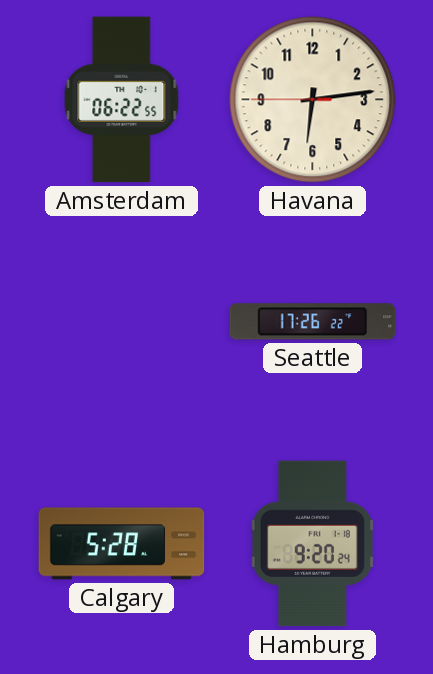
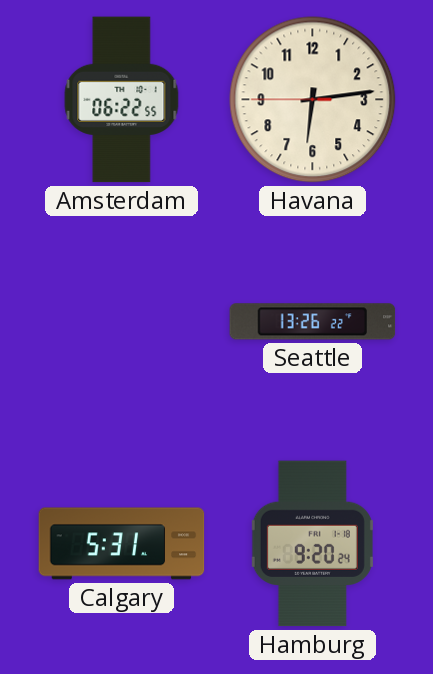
Seattle: 17:26 -> 13:26 (313, 322)
Calgary: 5:28 -> 5:31 (122, 544)
